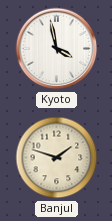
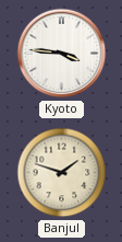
Kyoto: 3:58 -> 3:46 (62, 54)
